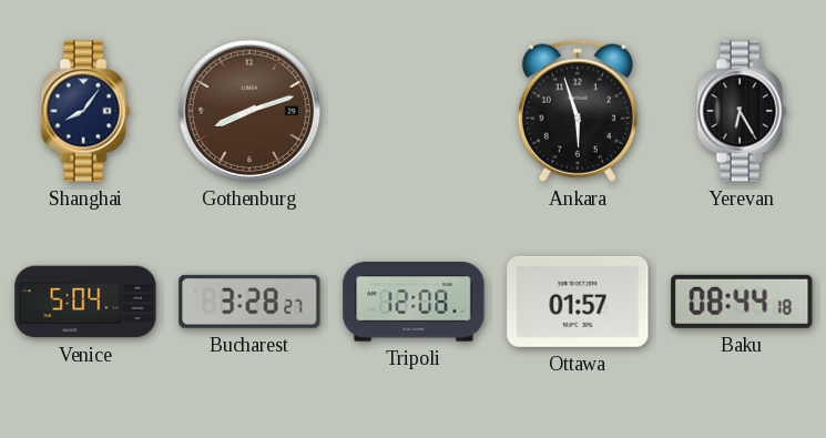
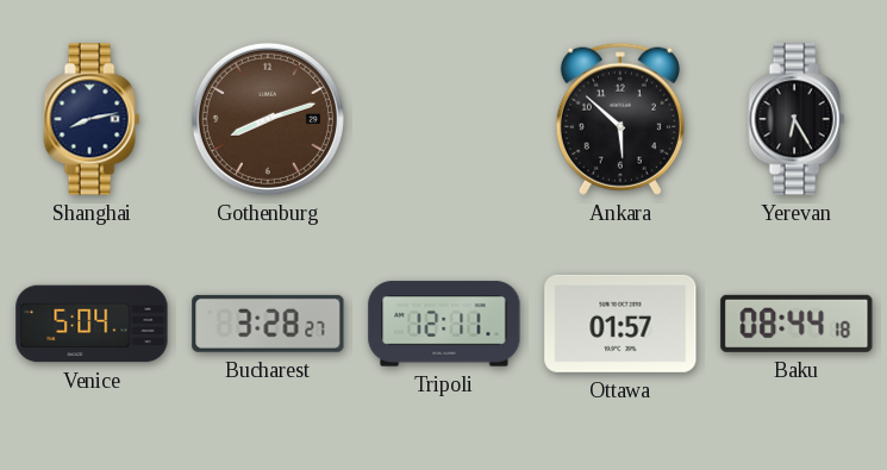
Shanghai: 8:06 -> 8:13 (92, 119)
Ankara: 5:57 -> 5:52 (620, 119)
Tripoli: 12:08 -> 12:11 (444, 324)
